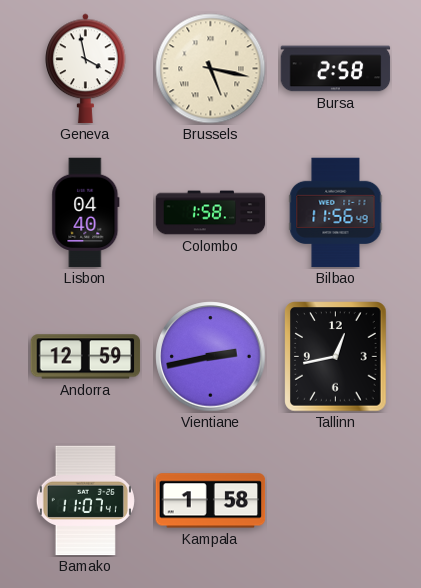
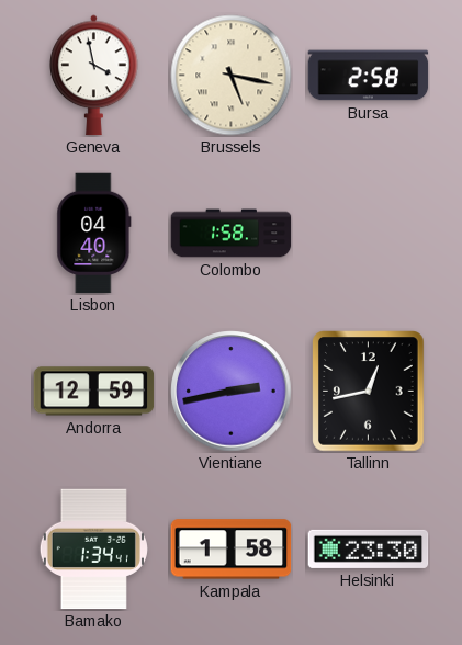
Bilbao: 11:56 -> none (336, 213)
Bamako: 11:07 -> 1:34 (93, 550)
Helsinki: none -> 23:30 (369, 548)
